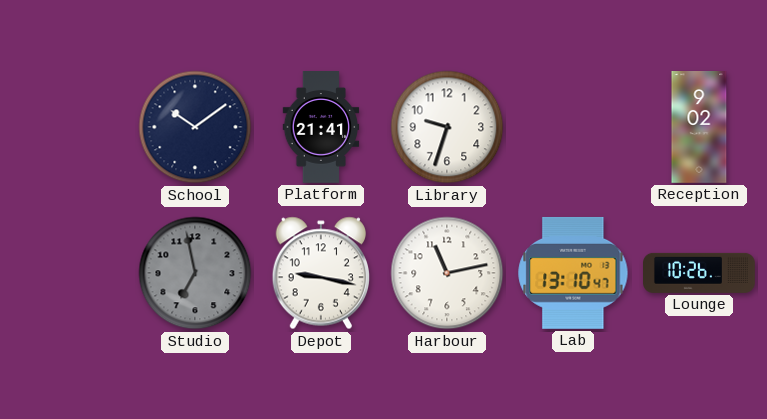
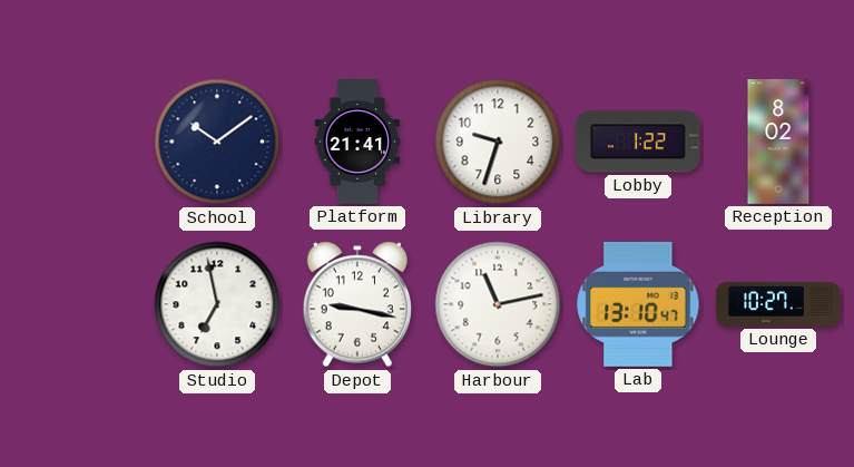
Lobby: none -> 1:22 (638, 142)
Reception: 9:02 -> 8:02 (778, 143)
Studio dial: grey -> white (217, 304)
Lounge: 10:26 -> 10:27 (779, 304)
